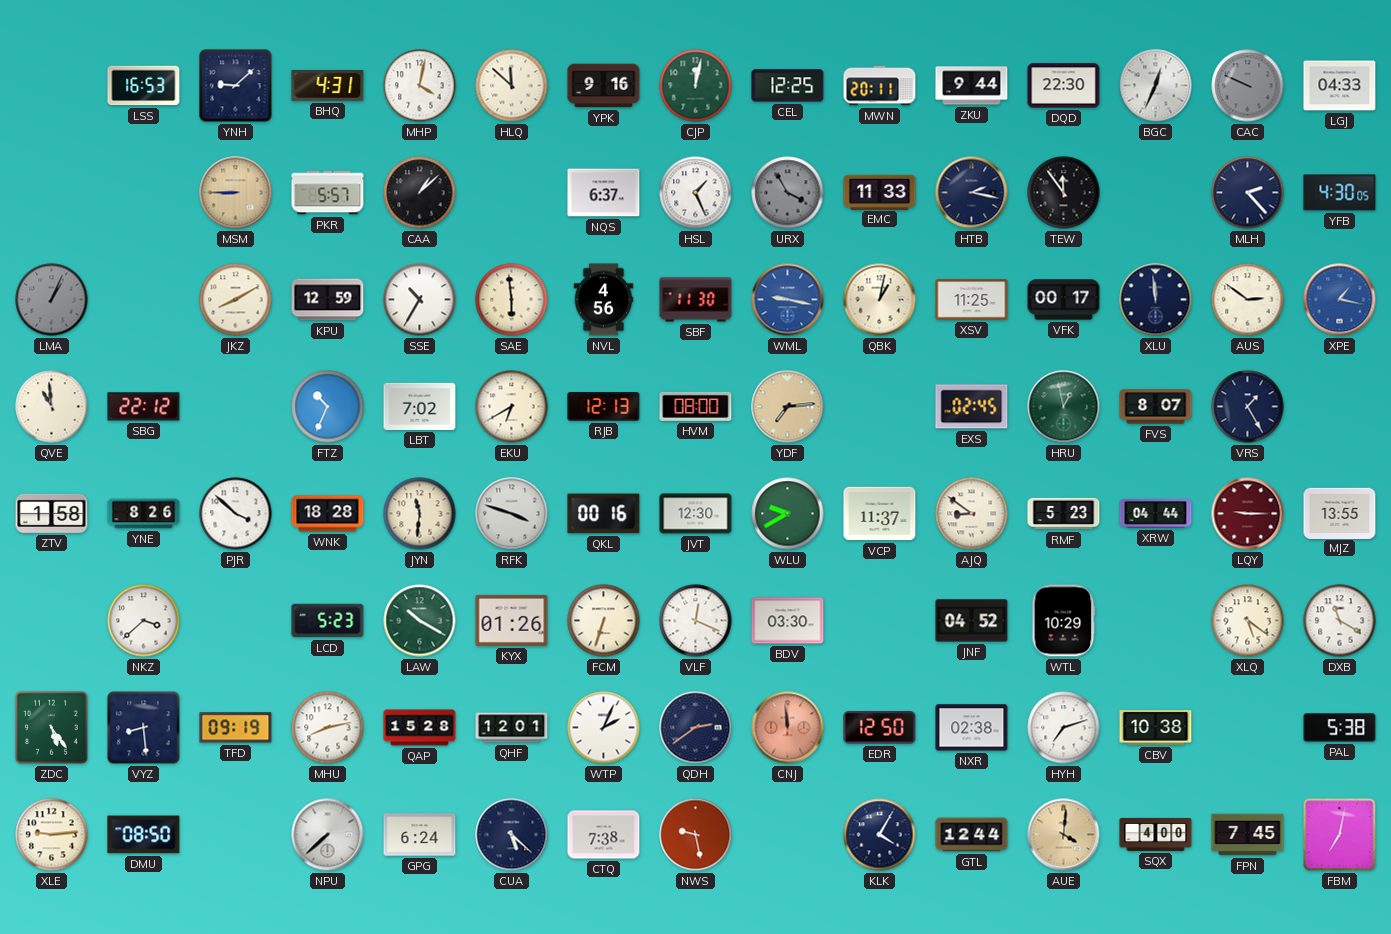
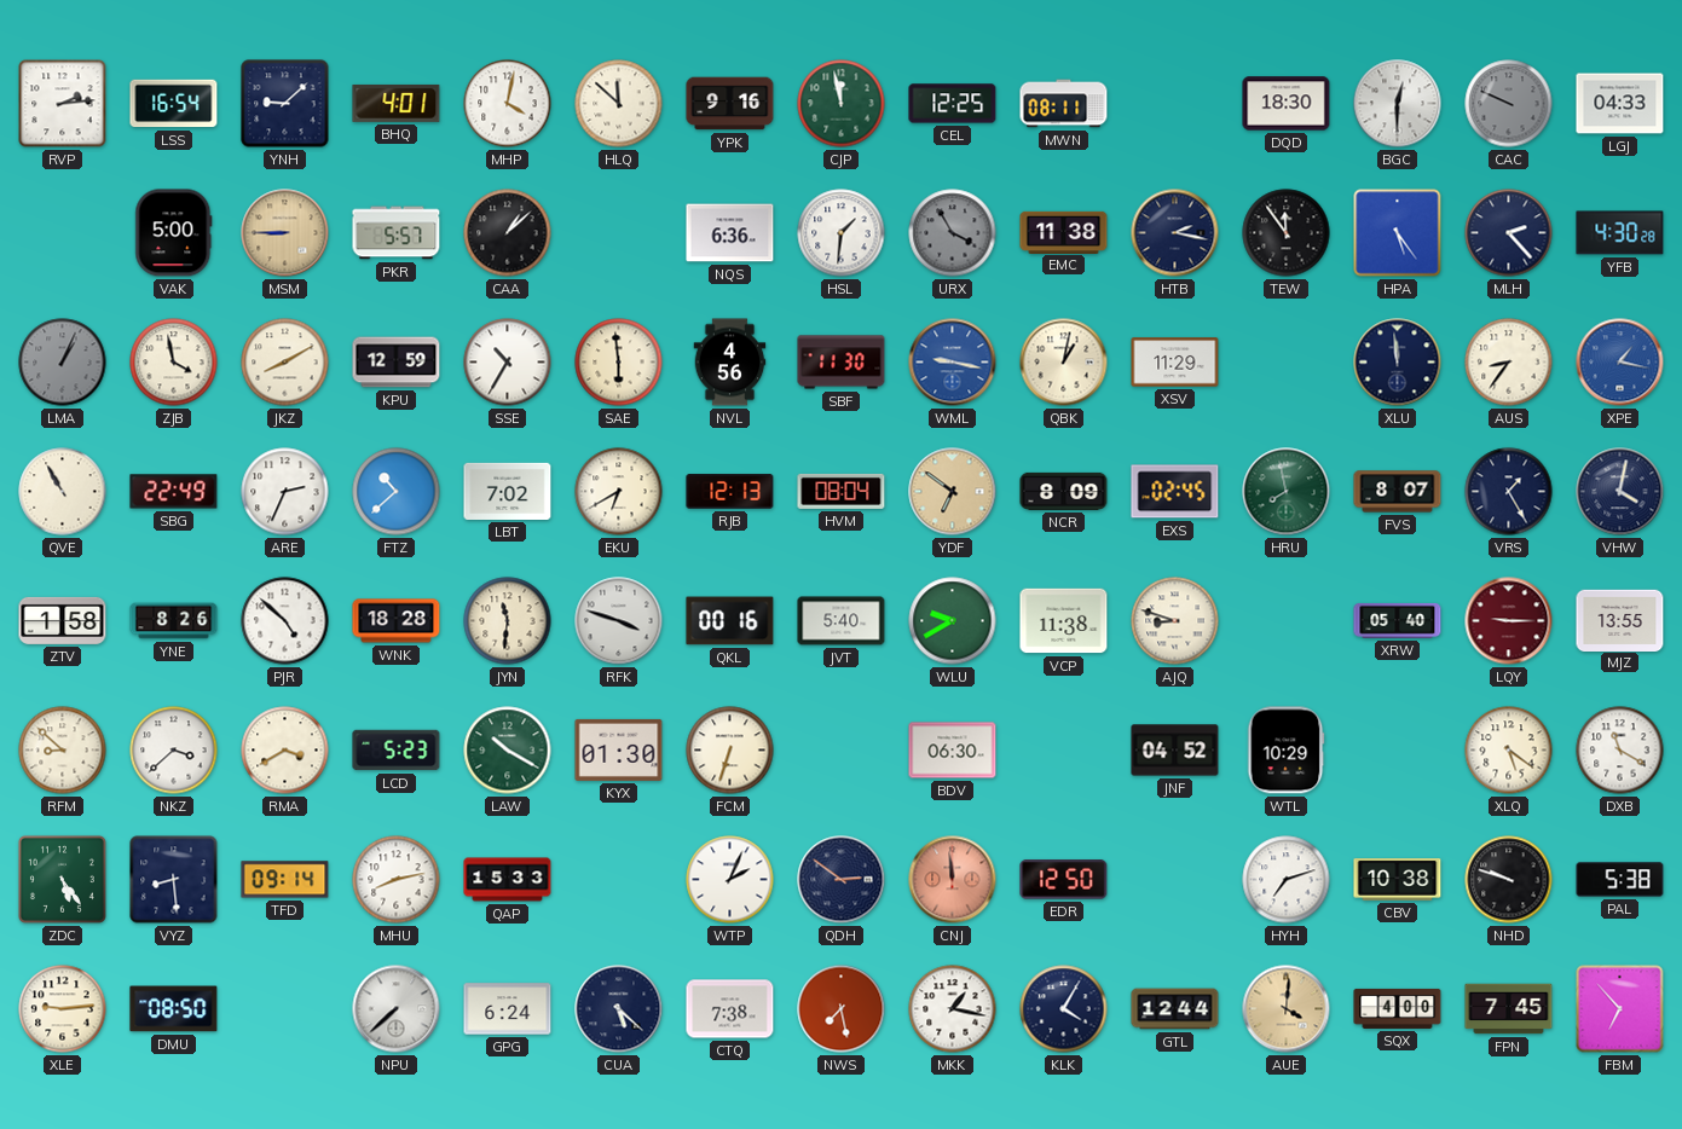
RVP: none -> 2:14 (63, 104)
LSS: 16:53 -> 16:54 (174, 104)
BHQ: 4:31 -> 4:01 (397, 103)
CJP: 12:02 -> 11:58 (842, 104)
MWN: 20:11 -> 08:11 (1064, 104)
ZKU: 9:44 -> none (972, 86)
DQD: 22:30 -> 18:30 (1287, 104)
BGC: 12:34 -> 12:30 (1398, 104)
VAK: none -> 5:00 (174, 233)
NQS: 6:37 -> 6:36 (730, 233)
HSL: 1:26 -> 1:31 (842, 233)
EMC: 11:33 -> 11:38 (1064, 232)
HPA: none -> 5:24 (1398, 233)
YFB: 4:30:05 -> 4:30:28 (1620, 233)
ZJB: none -> 3:58 (174, 363)
XSV: 11:25 -> 11:29 (1175, 363)
VFK: 00:17 -> none (1064, 300)
AUS: 2:51 -> 8:36 (1509, 363)
QVE: 10:59 -> 10:55 (63, 492)
SBG: 22:12 -> 22:49 (174, 492)
ARE: none -> 2:34 (285, 492)
FTZ: 10:34 -> 10:38 (397, 492)
HVM: 08:00 -> 08:04 (842, 491)
YDF: 7:14 -> 6:51 (953, 492)
NCR: none -> 8:09 (1064, 491)
HRU: 12:58 -> 7:58 (1287, 492)
VHW: none -> 4:02 (1620, 492)
PJR: 3:52 -> 4:52 (285, 621)
JVT: 12:30 -> 5:40 (842, 621)
VCP: 11:37 -> 11:38 (1064, 621)
AJQ: 8:51 -> 8:48 (1175, 621)
RMF: 5:23 -> none (1064, 514)
XRW: 04:44 -> 05:40 (1398, 620)
RFM: none -> 8:52 (63, 751)
RMA: none -> 3:40 (285, 751)
KYX: 01:26 -> 01:30 (619, 749)
VLF: 12:19 -> none (696, 621)
BDV: 03:30 -> 06:30 (953, 751)
TFD: 09:19 -> 09:14 (285, 880)
QAP: 15:28 -> 15:33 (508, 880)
QHF: 12:01 -> none (512, 728)
QDH: 2:39 -> 2:51 (842, 880)
NXR: 02:38 -> none (972, 728)
NHD: none -> 9:48 (1509, 880)
NWS: 9:28 -> 7:28 (842, 1009)
MKK: none -> 1:17 (953, 1009)
FBM: 7:02 -> 6:53 (1620, 1009)
